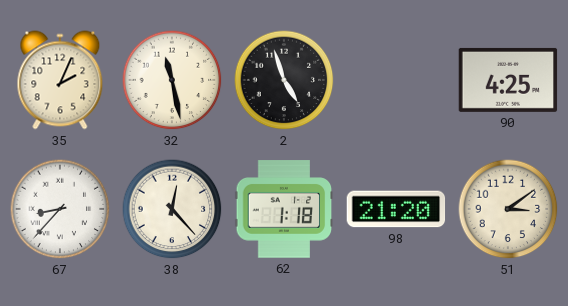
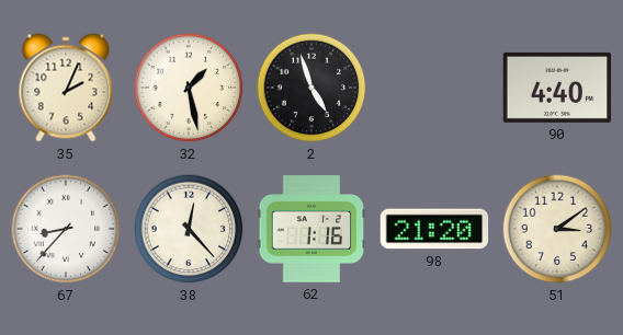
32: 11:28 -> 1:28 (189, 88)
90: 4:25 -> 4:40 (557, 88)
62: 1:18 -> 1:16 (311, 229)
